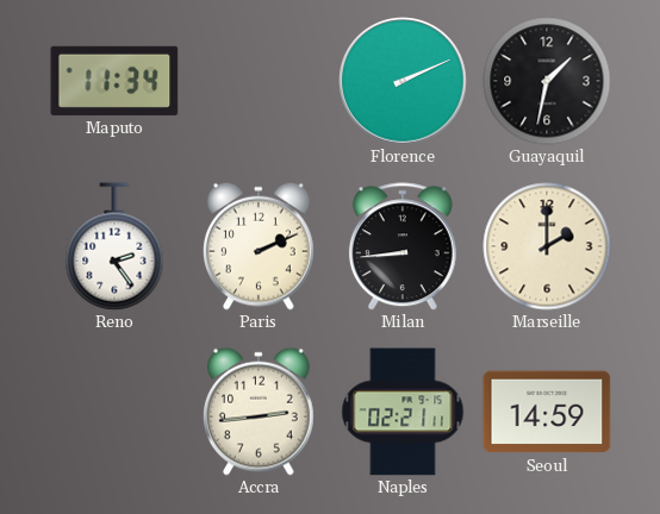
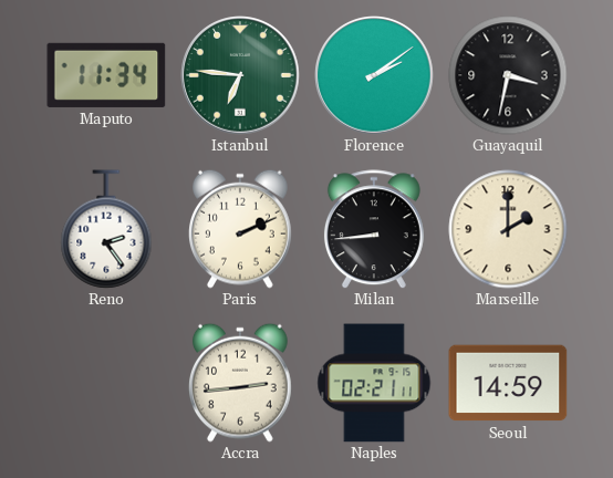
Istanbul: none -> 6:46 (240, 75)
Florence: 2:11 -> 2:09 (374, 75)
Guayaquil: 1:32 -> 3:32 (508, 75)
